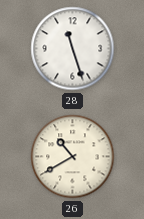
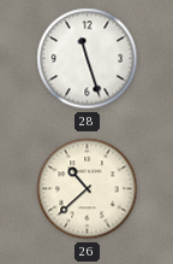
26: 10:40 -> 10:38 (88, 189)
